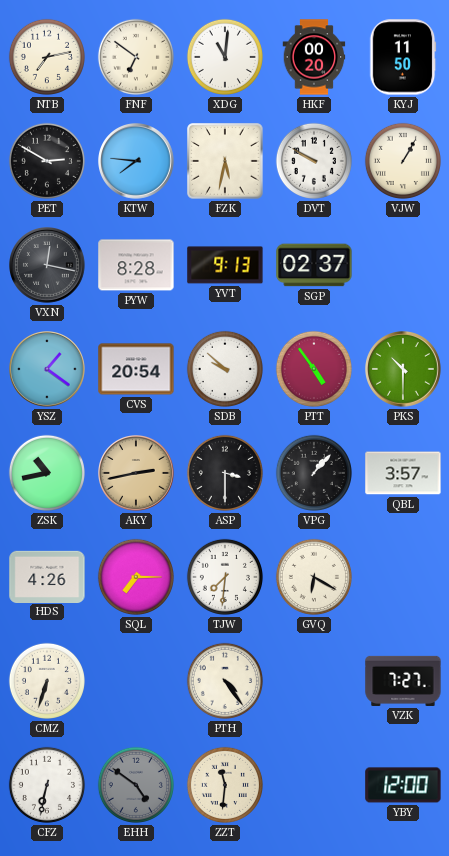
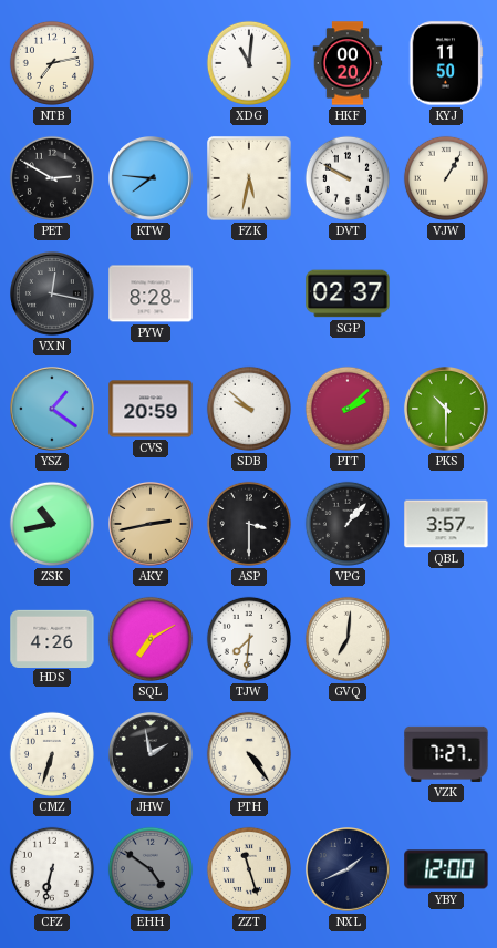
FNF: 6:51 -> none (136, 57)
YVT: 9:13 -> none (225, 265)
CVS: 20:54 -> 20:59 (151, 409)
PTT: 4:54 -> 2:08 (348, 409)
SQL: 7:15 -> 7:10 (151, 639)
GVQ: 6:20 -> 7:01 (348, 639)
JHW: none -> 1:58 (151, 754)
ZZT: 11:31 -> 11:27 (249, 869)
NXL: none -> 1:41 (348, 869)
